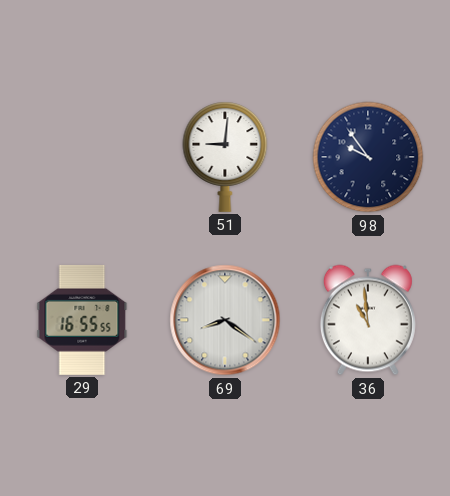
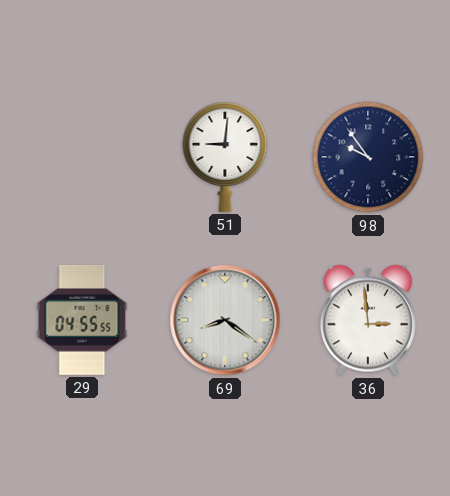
29: 16:55 -> 04:55 (82, 320)
36: 10:59 -> 2:59 (368, 320)
